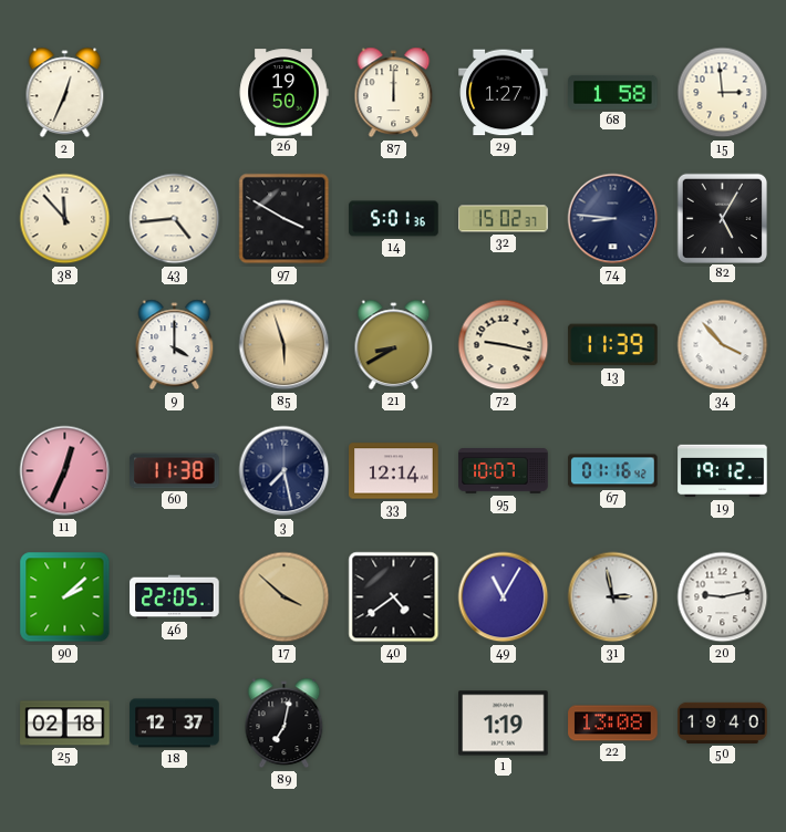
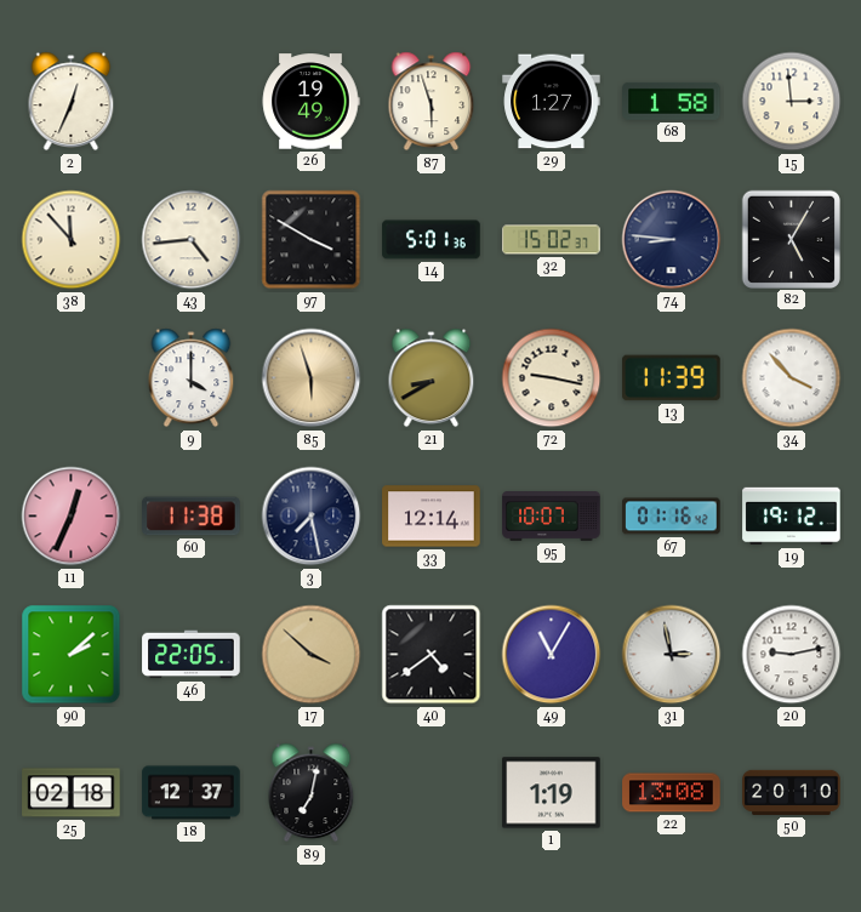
26: 19:50 -> 19:49 (310, 102)
87: 12:00 -> 5:57 (432, 102)
50: 19:40 -> 20:10 (792, 792)
